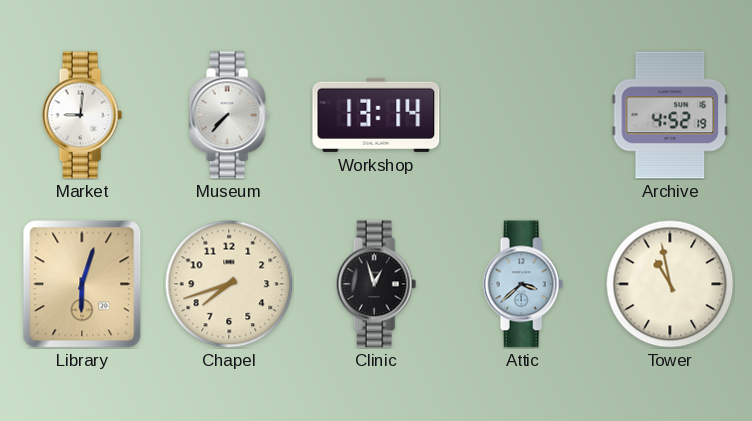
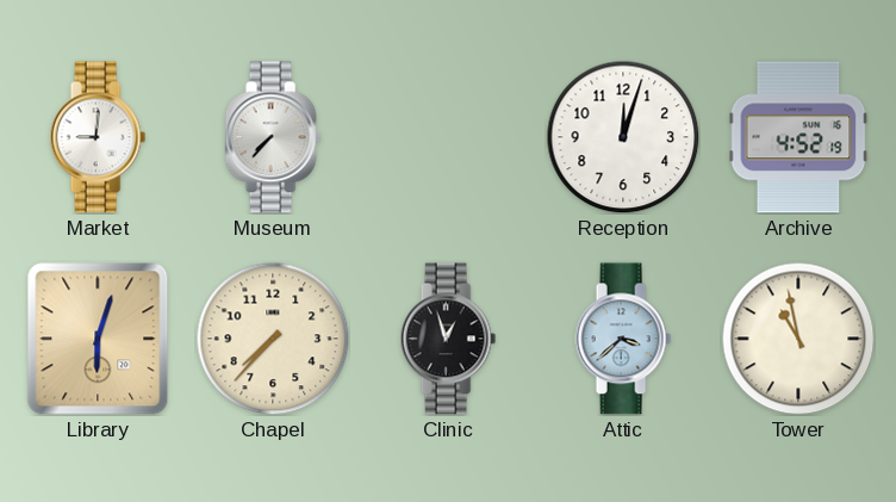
Workshop: 13:14 -> none (376, 115)
Reception: none -> 12:03 (623, 137)
Chapel: 7:42 -> 7:37 (273, 339)
